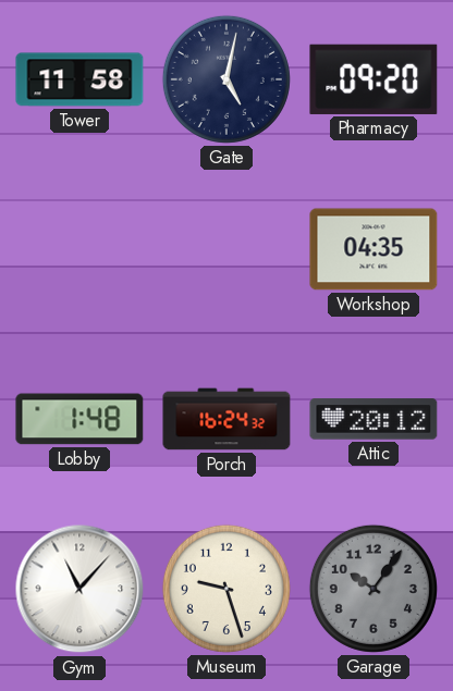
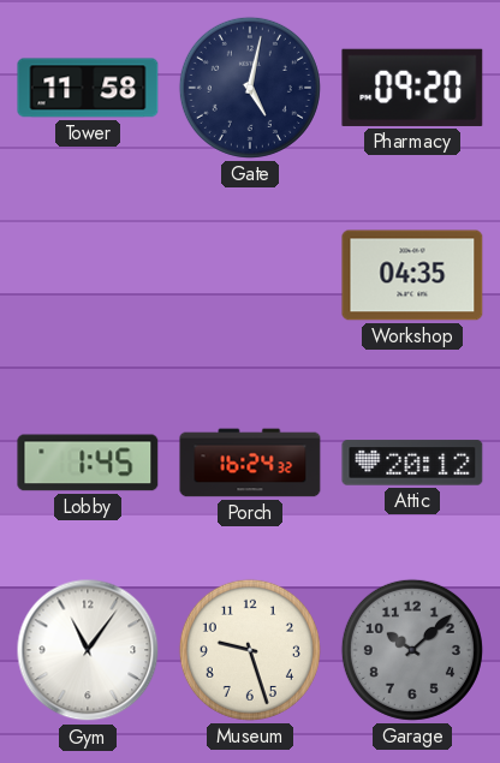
Lobby: 1:48 -> 1:45 (88, 463)
Gym: 11:07 -> 11:06 (88, 650)
Garage: 10:06 -> 10:08 (412, 650)
